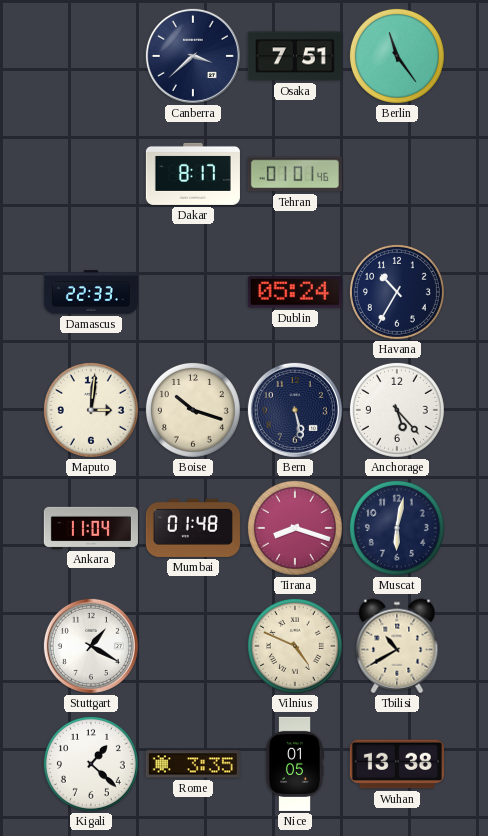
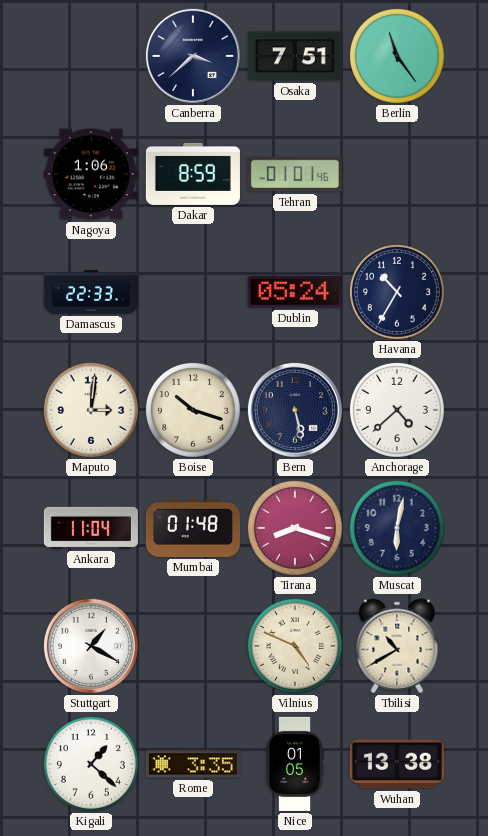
Nagoya: none -> 1:06 (91, 174)
Dakar: 8:17 -> 8:59 (193, 174)
Anchorage: 5:23 -> 4:38 (397, 410)
